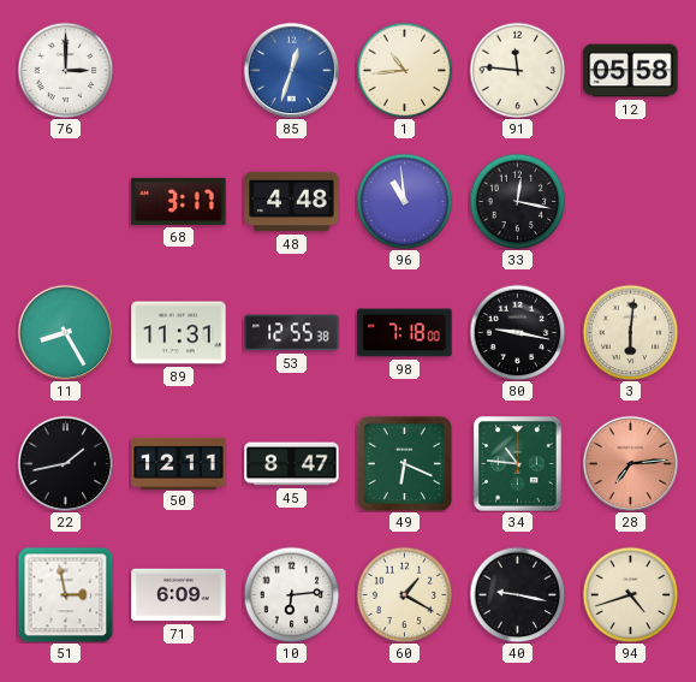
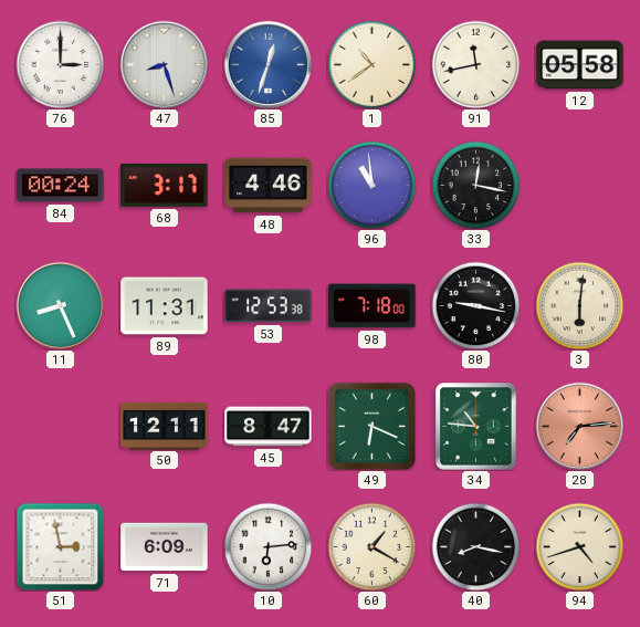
47: none -> 8:27 (164, 64)
1: 10:44 -> 10:39 (371, 64)
91: 11:46 -> 11:43 (475, 64)
84: none -> 00:24 (61, 186)
48: 4:48 -> 4:46 (269, 186)
11: 8:25 -> 8:26 (60, 305)
53: 12:55 -> 12:53 (269, 306)
22: 1:43 -> none (65, 463)
40: 9:17 -> 8:17 (475, 546)
